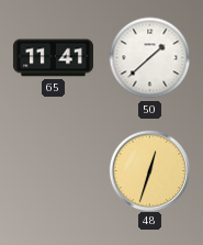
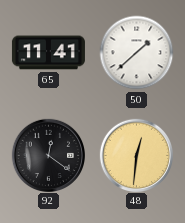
92: none -> 12:21 (48, 155)
48: 12:33 -> 12:31 (136, 155)
